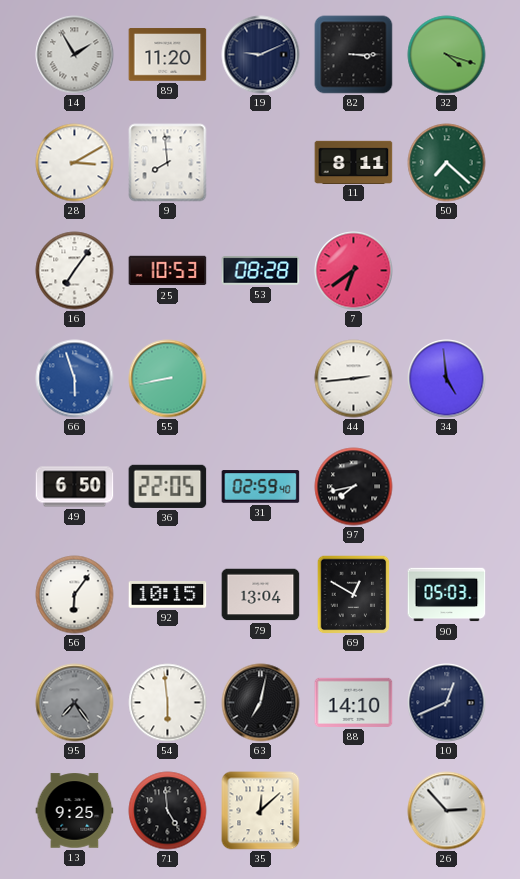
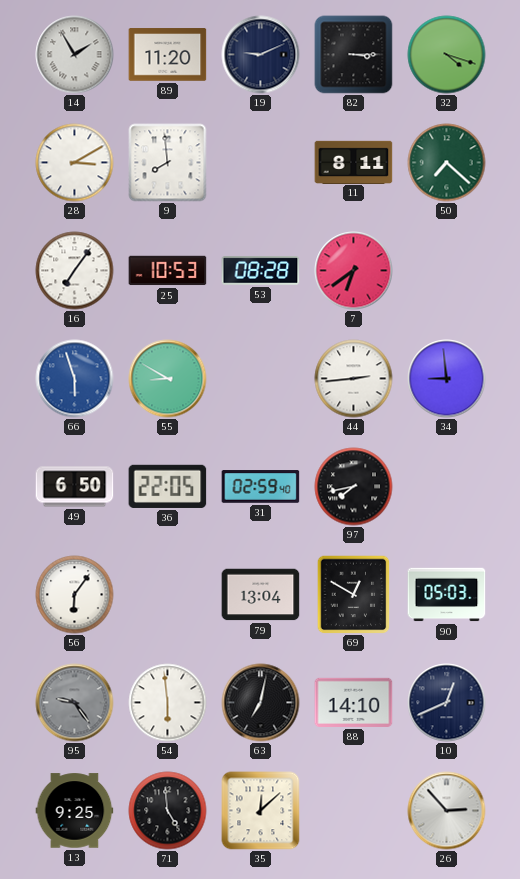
55: 8:43 -> 8:50 (168, 379)
34: 4:59 -> 8:59 (447, 379)
92: 10:15 -> none (168, 595)
95: 7:24 -> 9:24 (75, 703)
